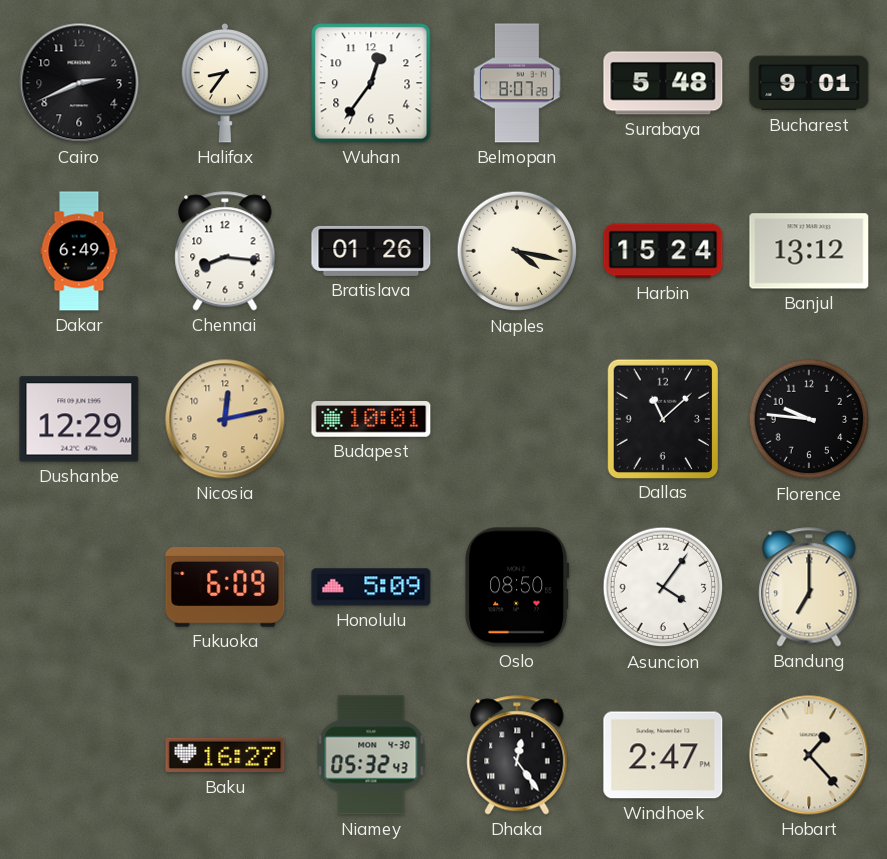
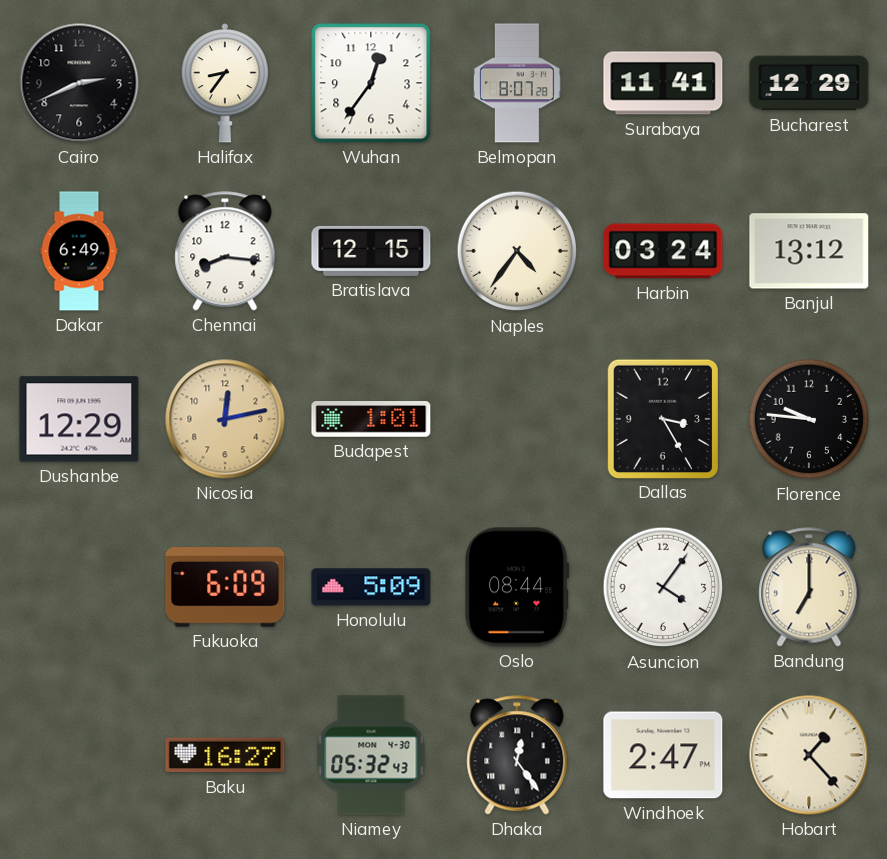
Surabaya: 5:48 -> 11:41 (663, 83)
Bucharest: 9:01 -> 12:29 (809, 83)
Bratislava: 01:26 -> 12:15 (371, 251)
Naples: 4:17 -> 4:36 (517, 251)
Harbin: 15:24 -> 03:24 (663, 251)
Budapest: 10:01 -> 1:01 (371, 420)
Dallas: 11:08 -> 3:25 (662, 418)
Oslo: 08:50 -> 08:44 (517, 587)
